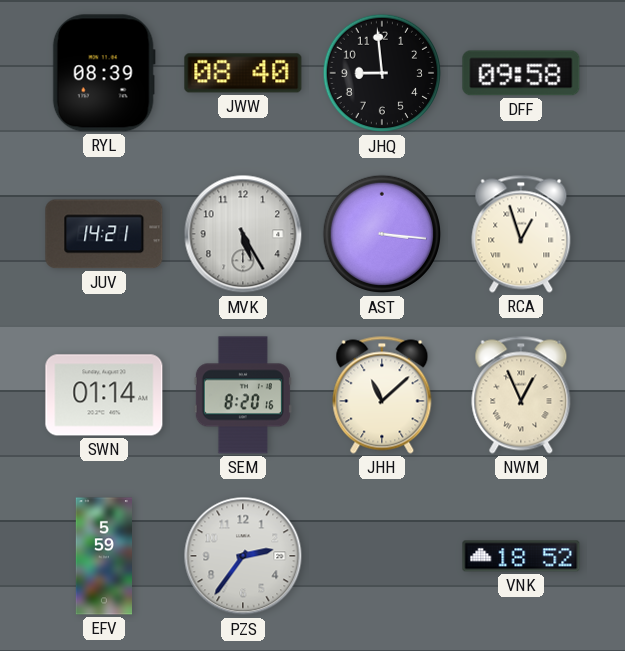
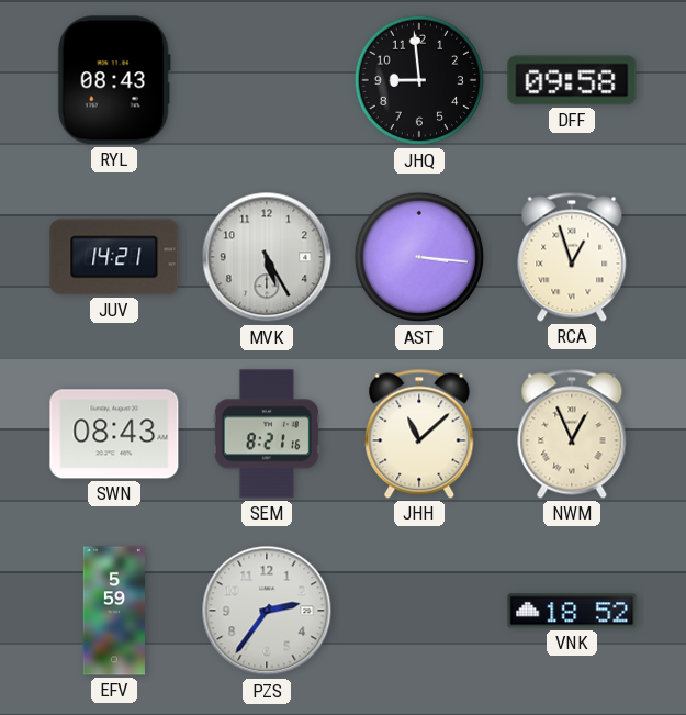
RYL: 08:39 -> 08:43 (114, 80)
JWW: 08:40 -> none (243, 73)
SWN: 01:14 -> 08:43 (114, 434)
SEM: 8:20 -> 8:21 (267, 434)
